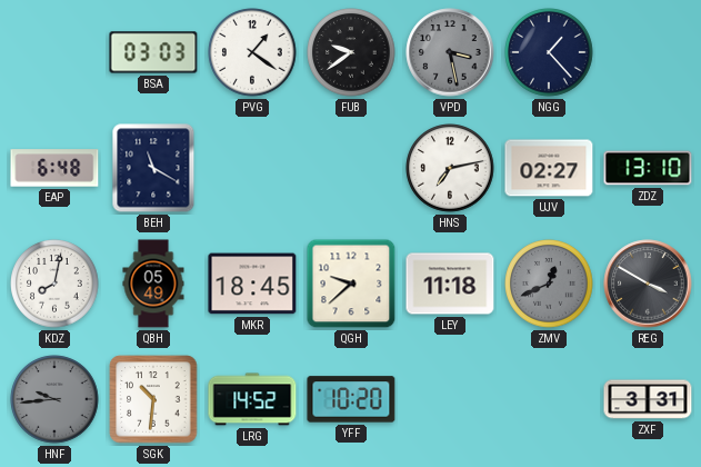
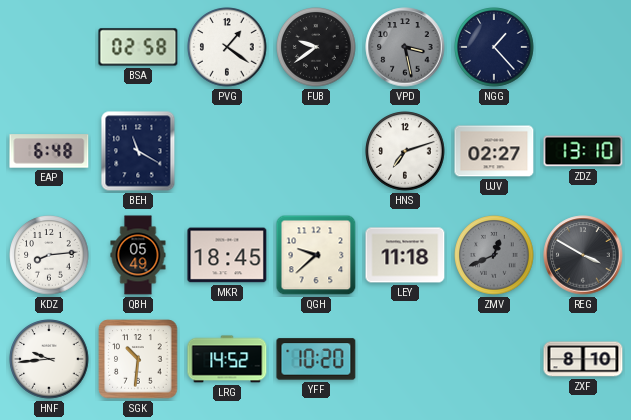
BSA: 03:03 -> 02:58 (138, 47)
HNS: 7:13 -> 7:12 (405, 151)
KDZ: 8:02 -> 8:14 (49, 255)
HNF dial: grey -> white (49, 359)
ZXF: 3:31 -> 8:10 (583, 359)
